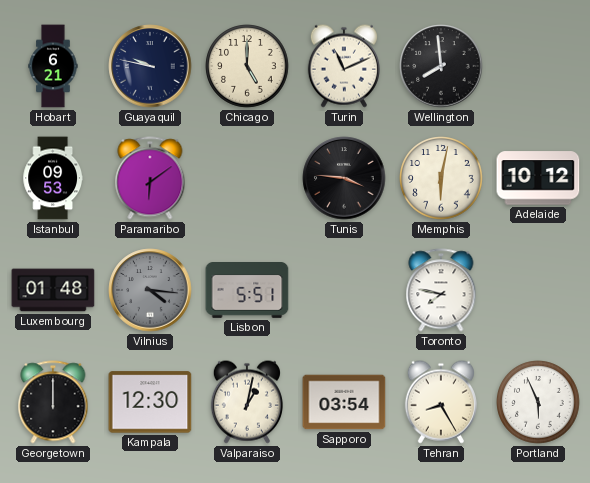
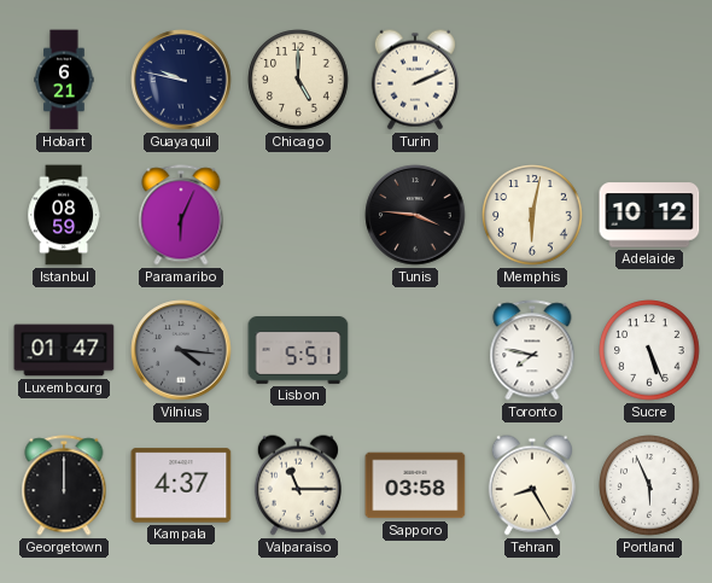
Turin: 11:11 -> 2:11 (415, 80)
Wellington: 7:59 -> none (441, 66)
Istanbul: 09:53 -> 08:59 (64, 215)
Paramaribo: 6:09 -> 6:04 (181, 215)
Luxembourg: 01:48 -> 01:47 (64, 350)
Sucre: none -> 5:26 (649, 350)
Kampala: 12:30 -> 4:37 (181, 485)
Valparaiso: 1:02 -> 11:15 (298, 485)
Sapporo: 03:54 -> 03:58 (415, 485)
